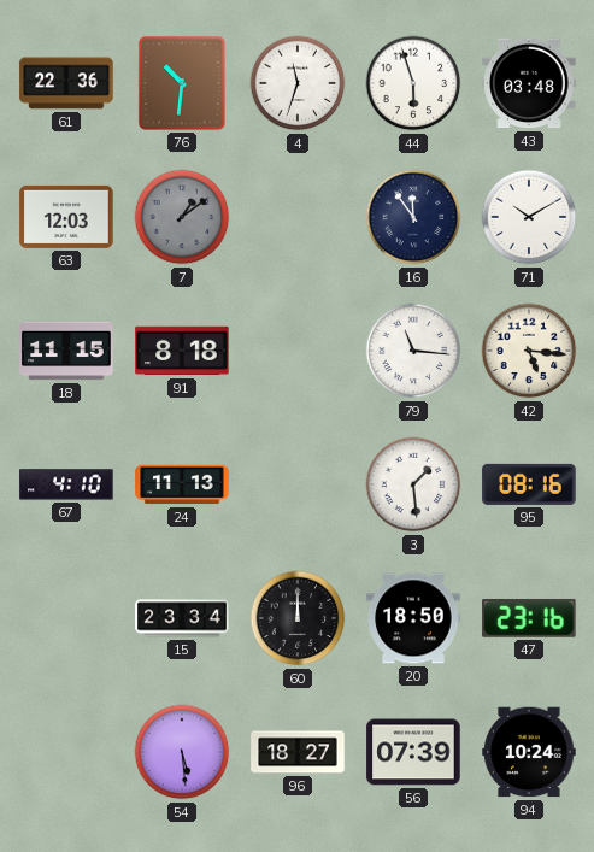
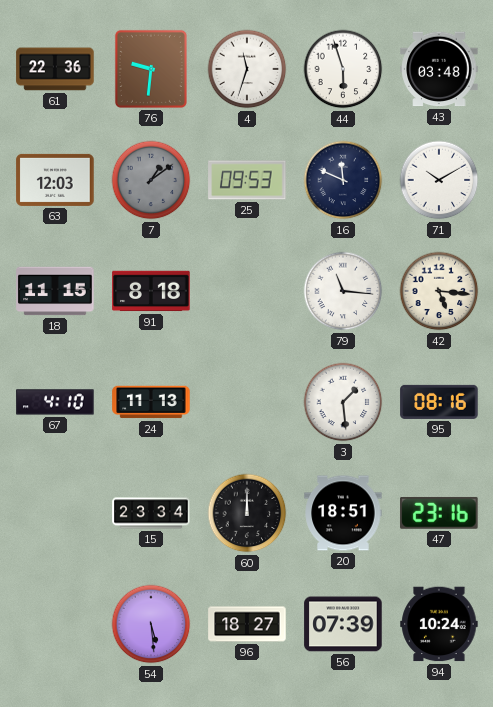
76: 10:31 -> 9:31 (151, 69)
25: none -> 09:53 (247, 180)
16: 11:54 -> 11:49 (343, 180)
20: 18:50 -> 18:51 (343, 513)
